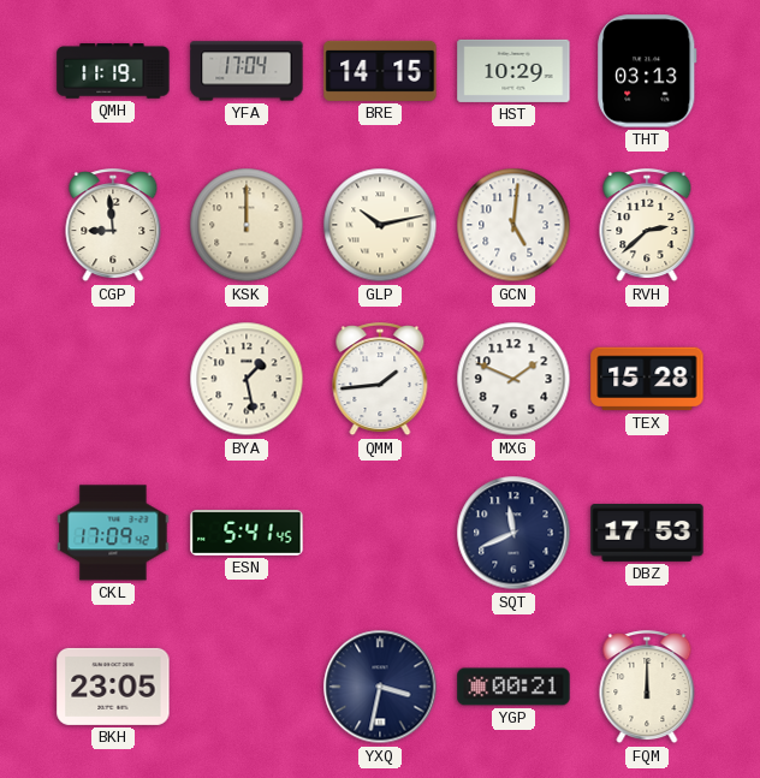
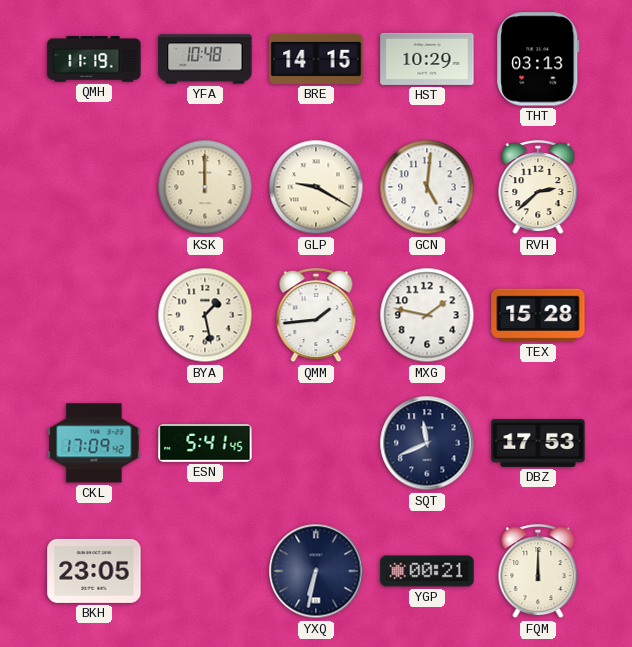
YFA: 17:04 -> 10:48 (205, 59)
CGP: 8:59 -> none (113, 226)
GLP: 10:13 -> 9:20 (316, 187)
MXG: 1:49 -> 1:47 (427, 315)
YXQ: 3:32 -> 6:32 (316, 571)
